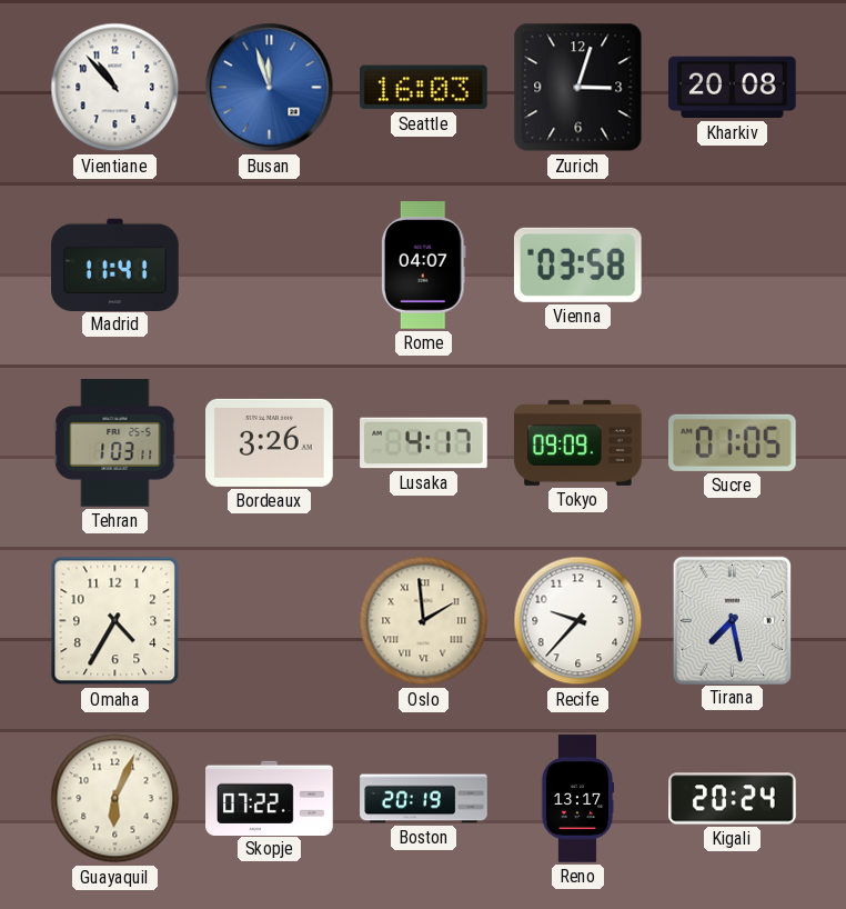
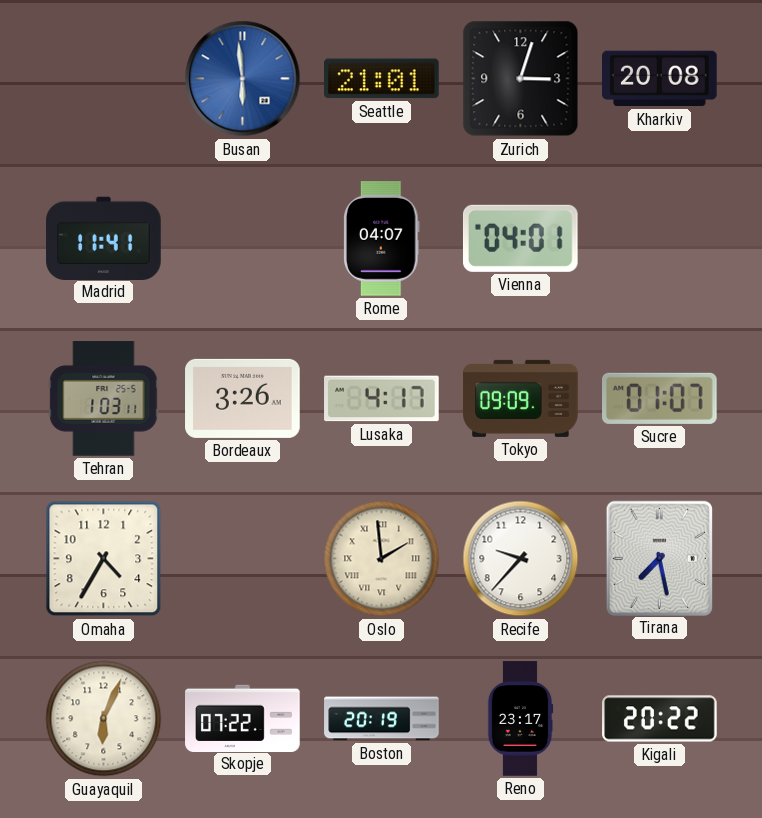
Vientiane: 10:53 -> none (115, 88)
Busan: 11:57 -> 5:59 (243, 79)
Seattle: 16:03 -> 21:01 (382, 79)
Vienna: 03:58 -> 04:01 (520, 238)
Sucre: 01:05 -> 01:07 (660, 398)
Reno: 13:17 -> 23:17 (520, 719)
Kigali: 20:24 -> 20:22 (660, 719)
